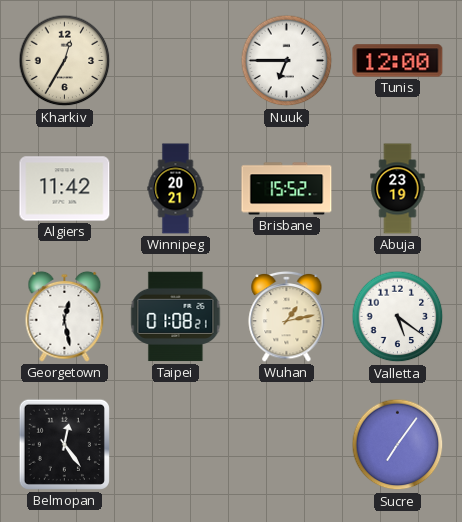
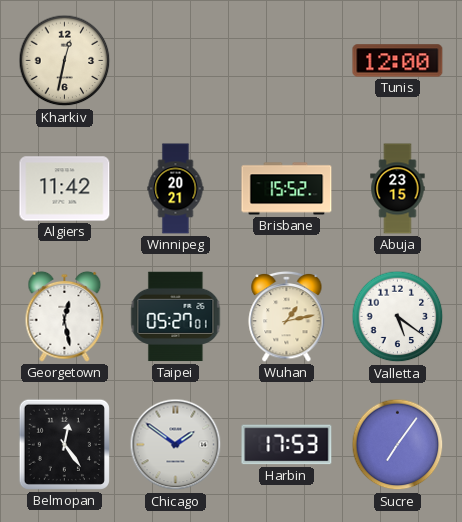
Kharkiv: 12:35 -> 12:32 (65, 61)
Nuuk: 6:45 -> none (287, 61)
Abuja: 23:19 -> 23:15 (398, 189)
Taipei: 01:08 -> 05:27 (176, 317)
Chicago: none -> 1:51 (176, 445)
Harbin: none -> 17:53 (287, 445)
